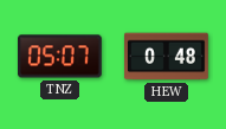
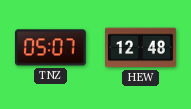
HEW: 0:48 -> 12:48 (141, 48)
